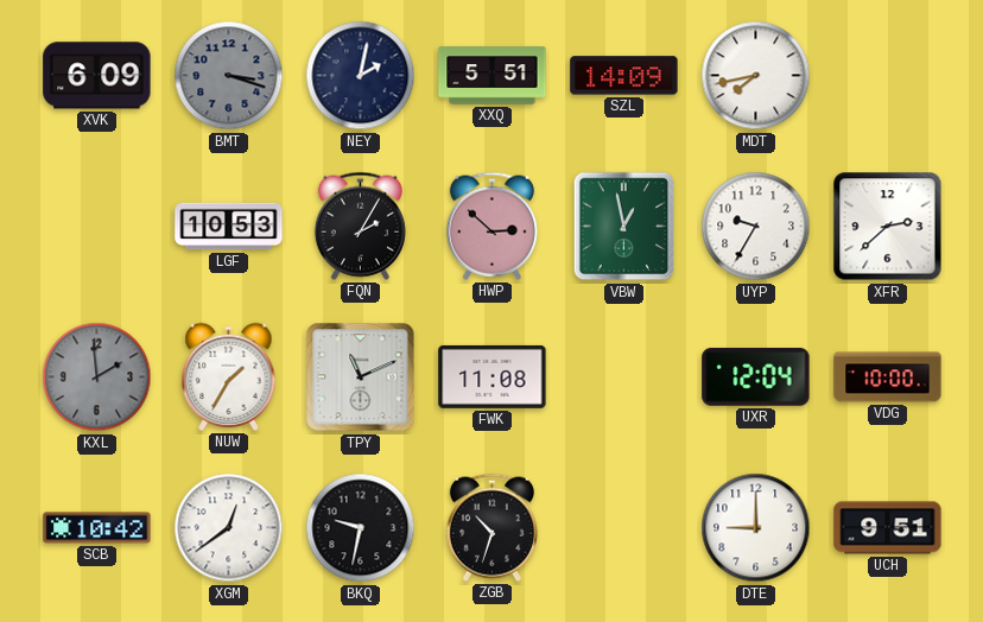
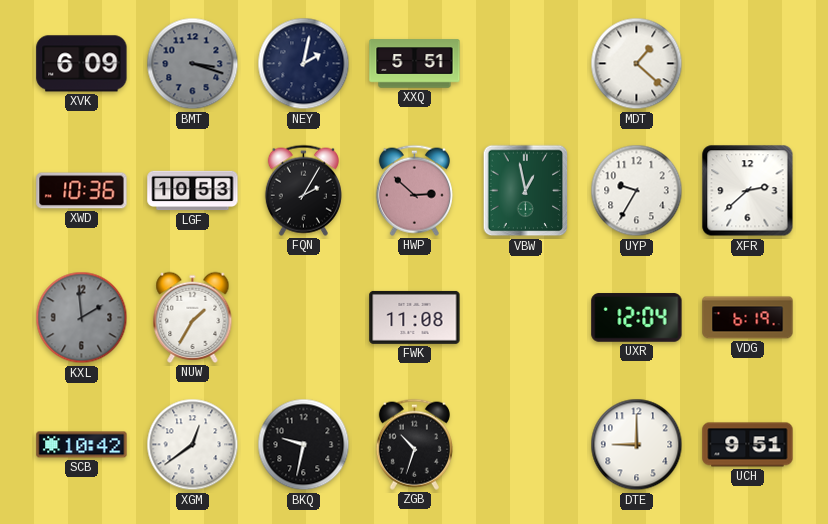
SZL: 14:09 -> none (624, 76)
MDT: 7:43 -> 1:22 (637, 64)
XWD: none -> 10:36 (82, 191)
TPY: 11:11 -> none (361, 377)
VDG: 10:00 -> 6:19 (748, 318)
